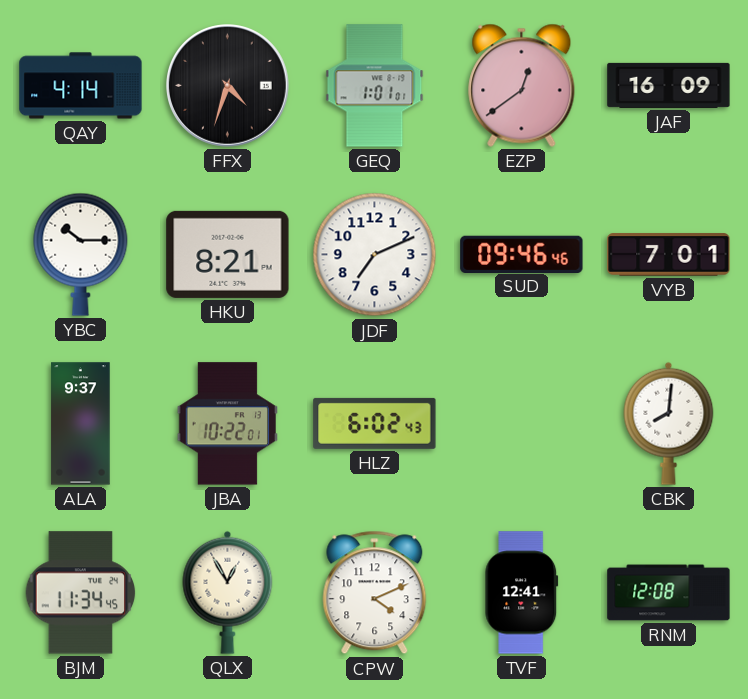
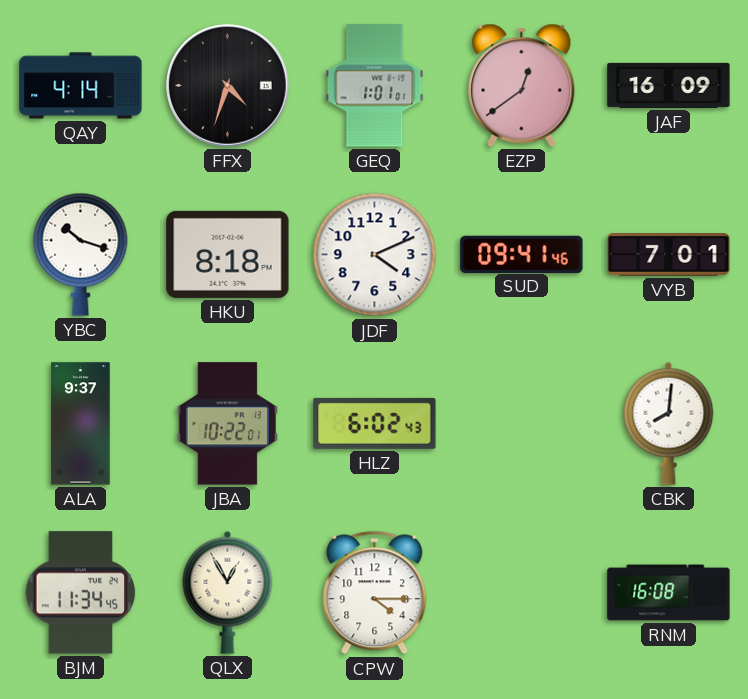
YBC: 10:15 -> 10:18 (81, 254)
HKU: 8:21 -> 8:18 (228, 254)
JDF: 7:11 -> 4:11 (375, 255)
SUD: 09:46 -> 09:41 (522, 254)
CPW: 4:11 -> 4:15 (375, 593)
TVF: 12:41 -> none (522, 593)
RNM: 12:08 -> 16:08 (669, 593)
